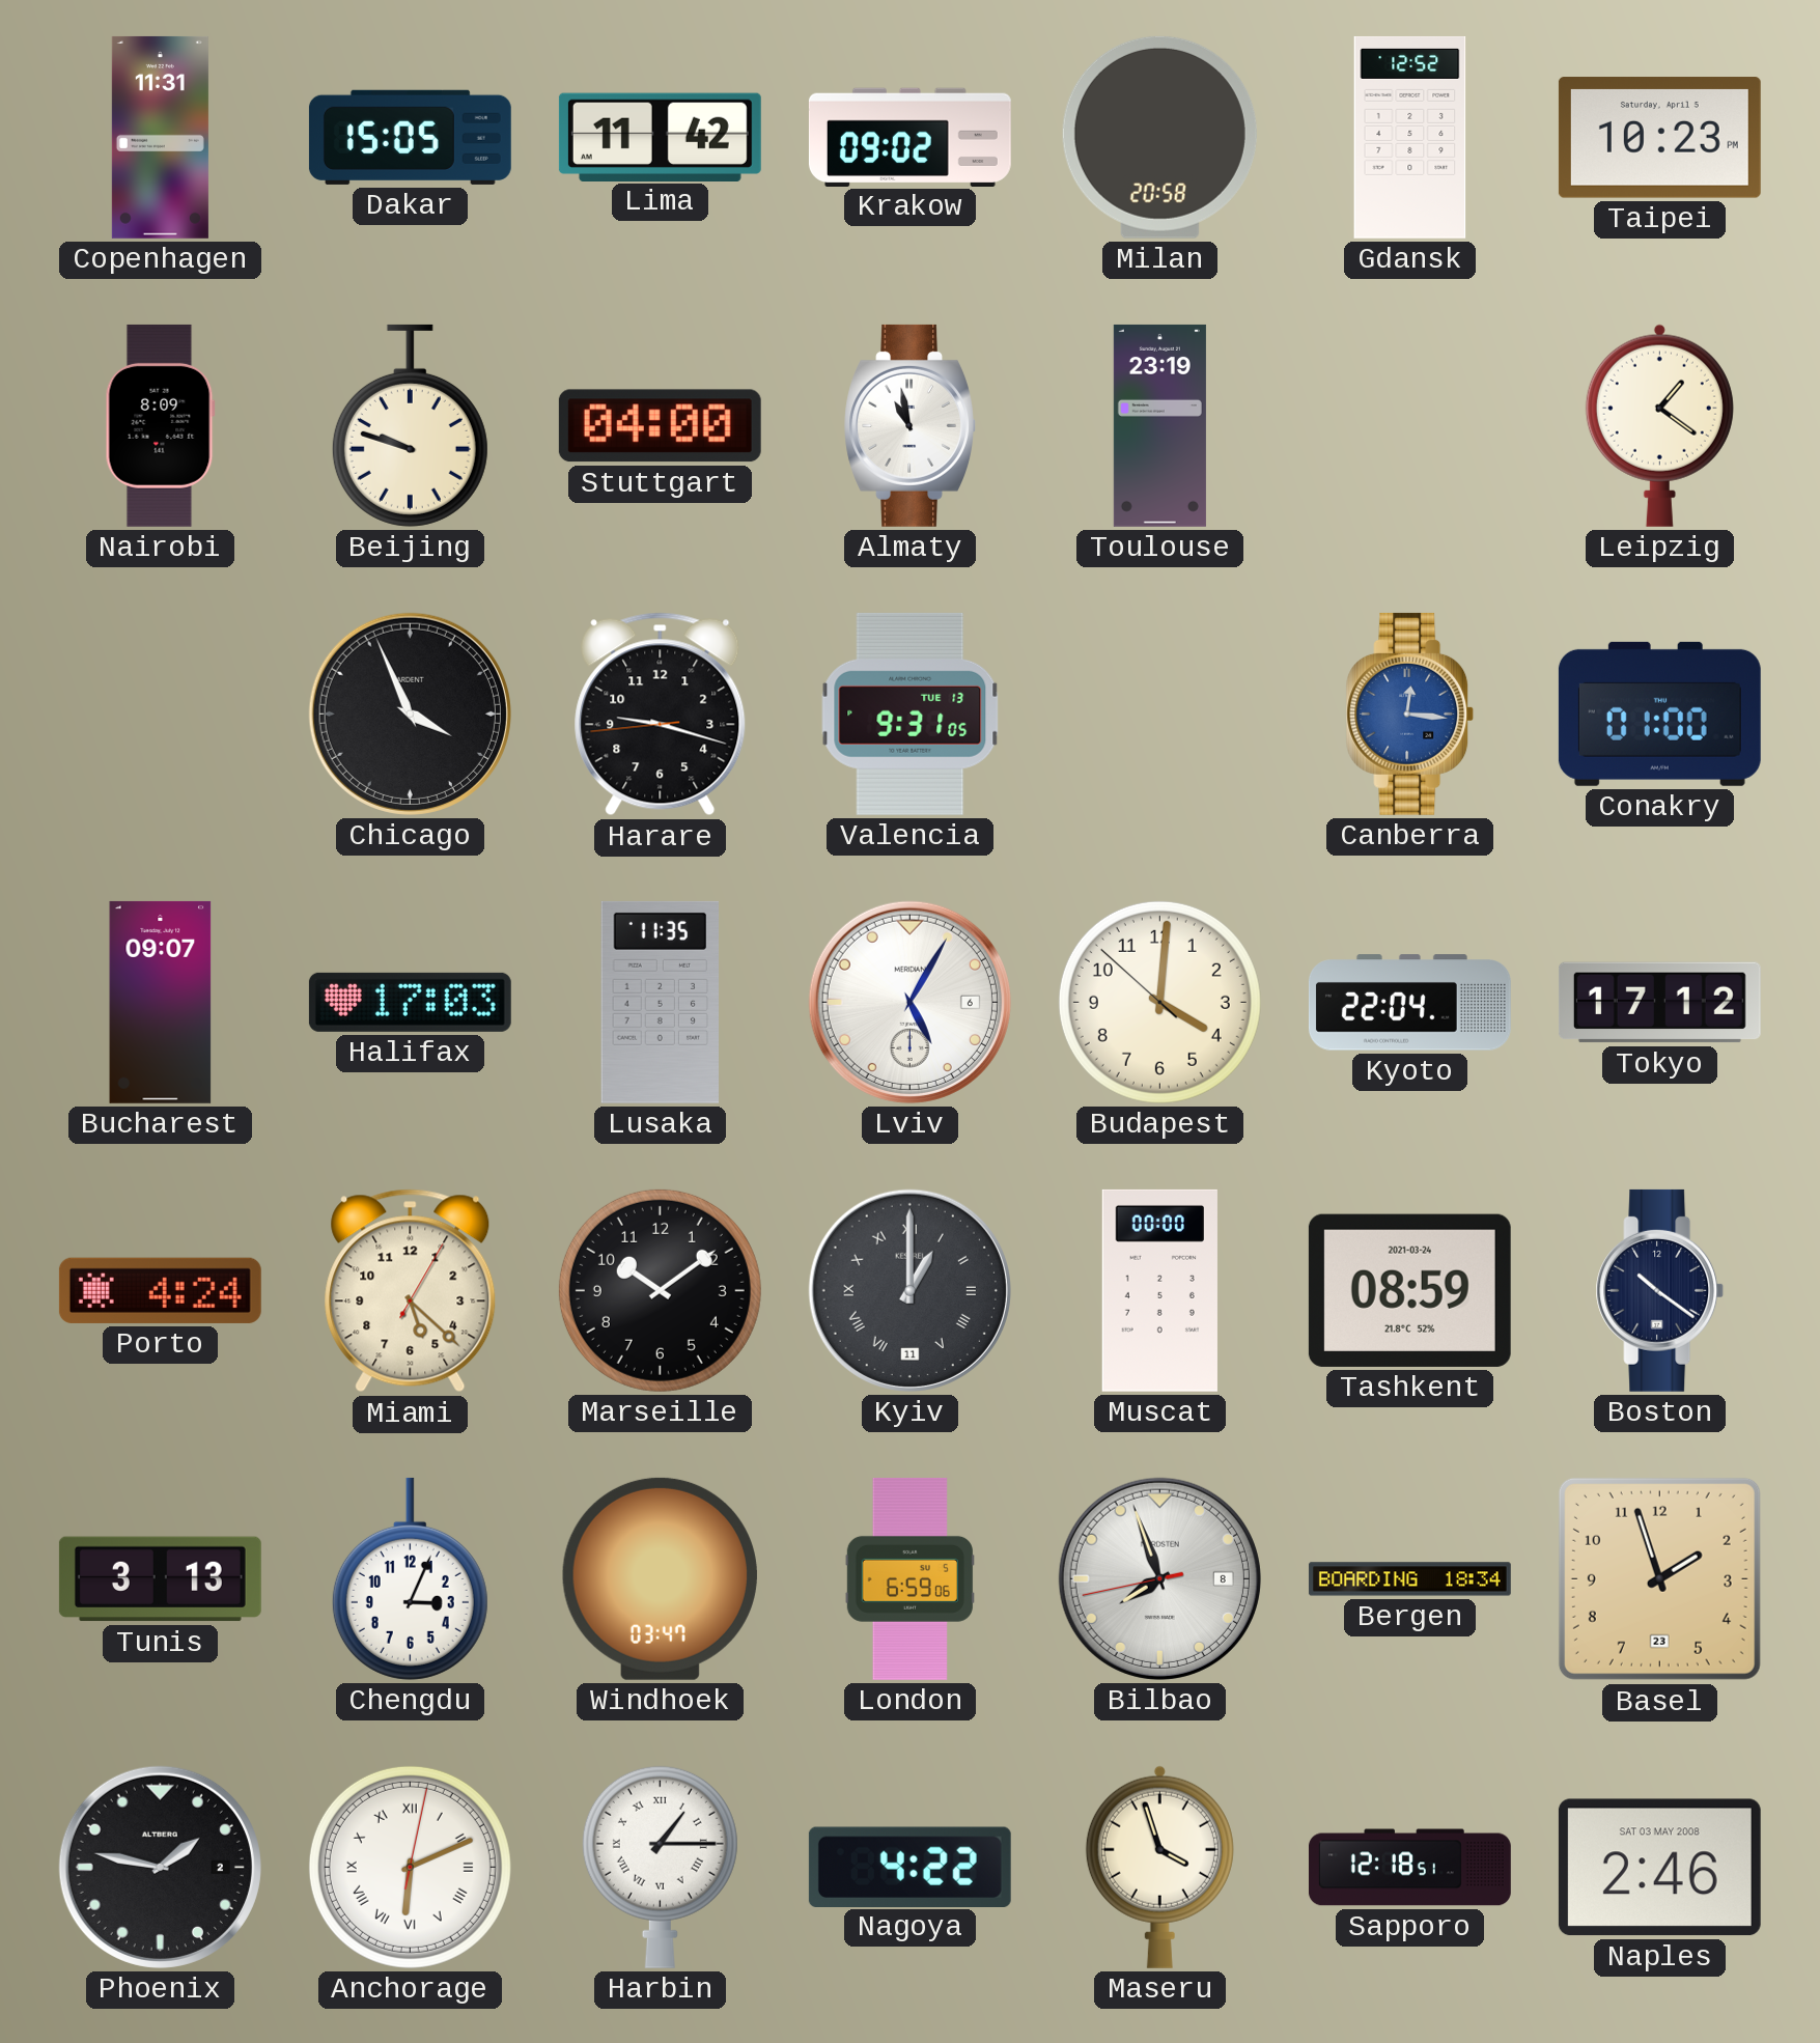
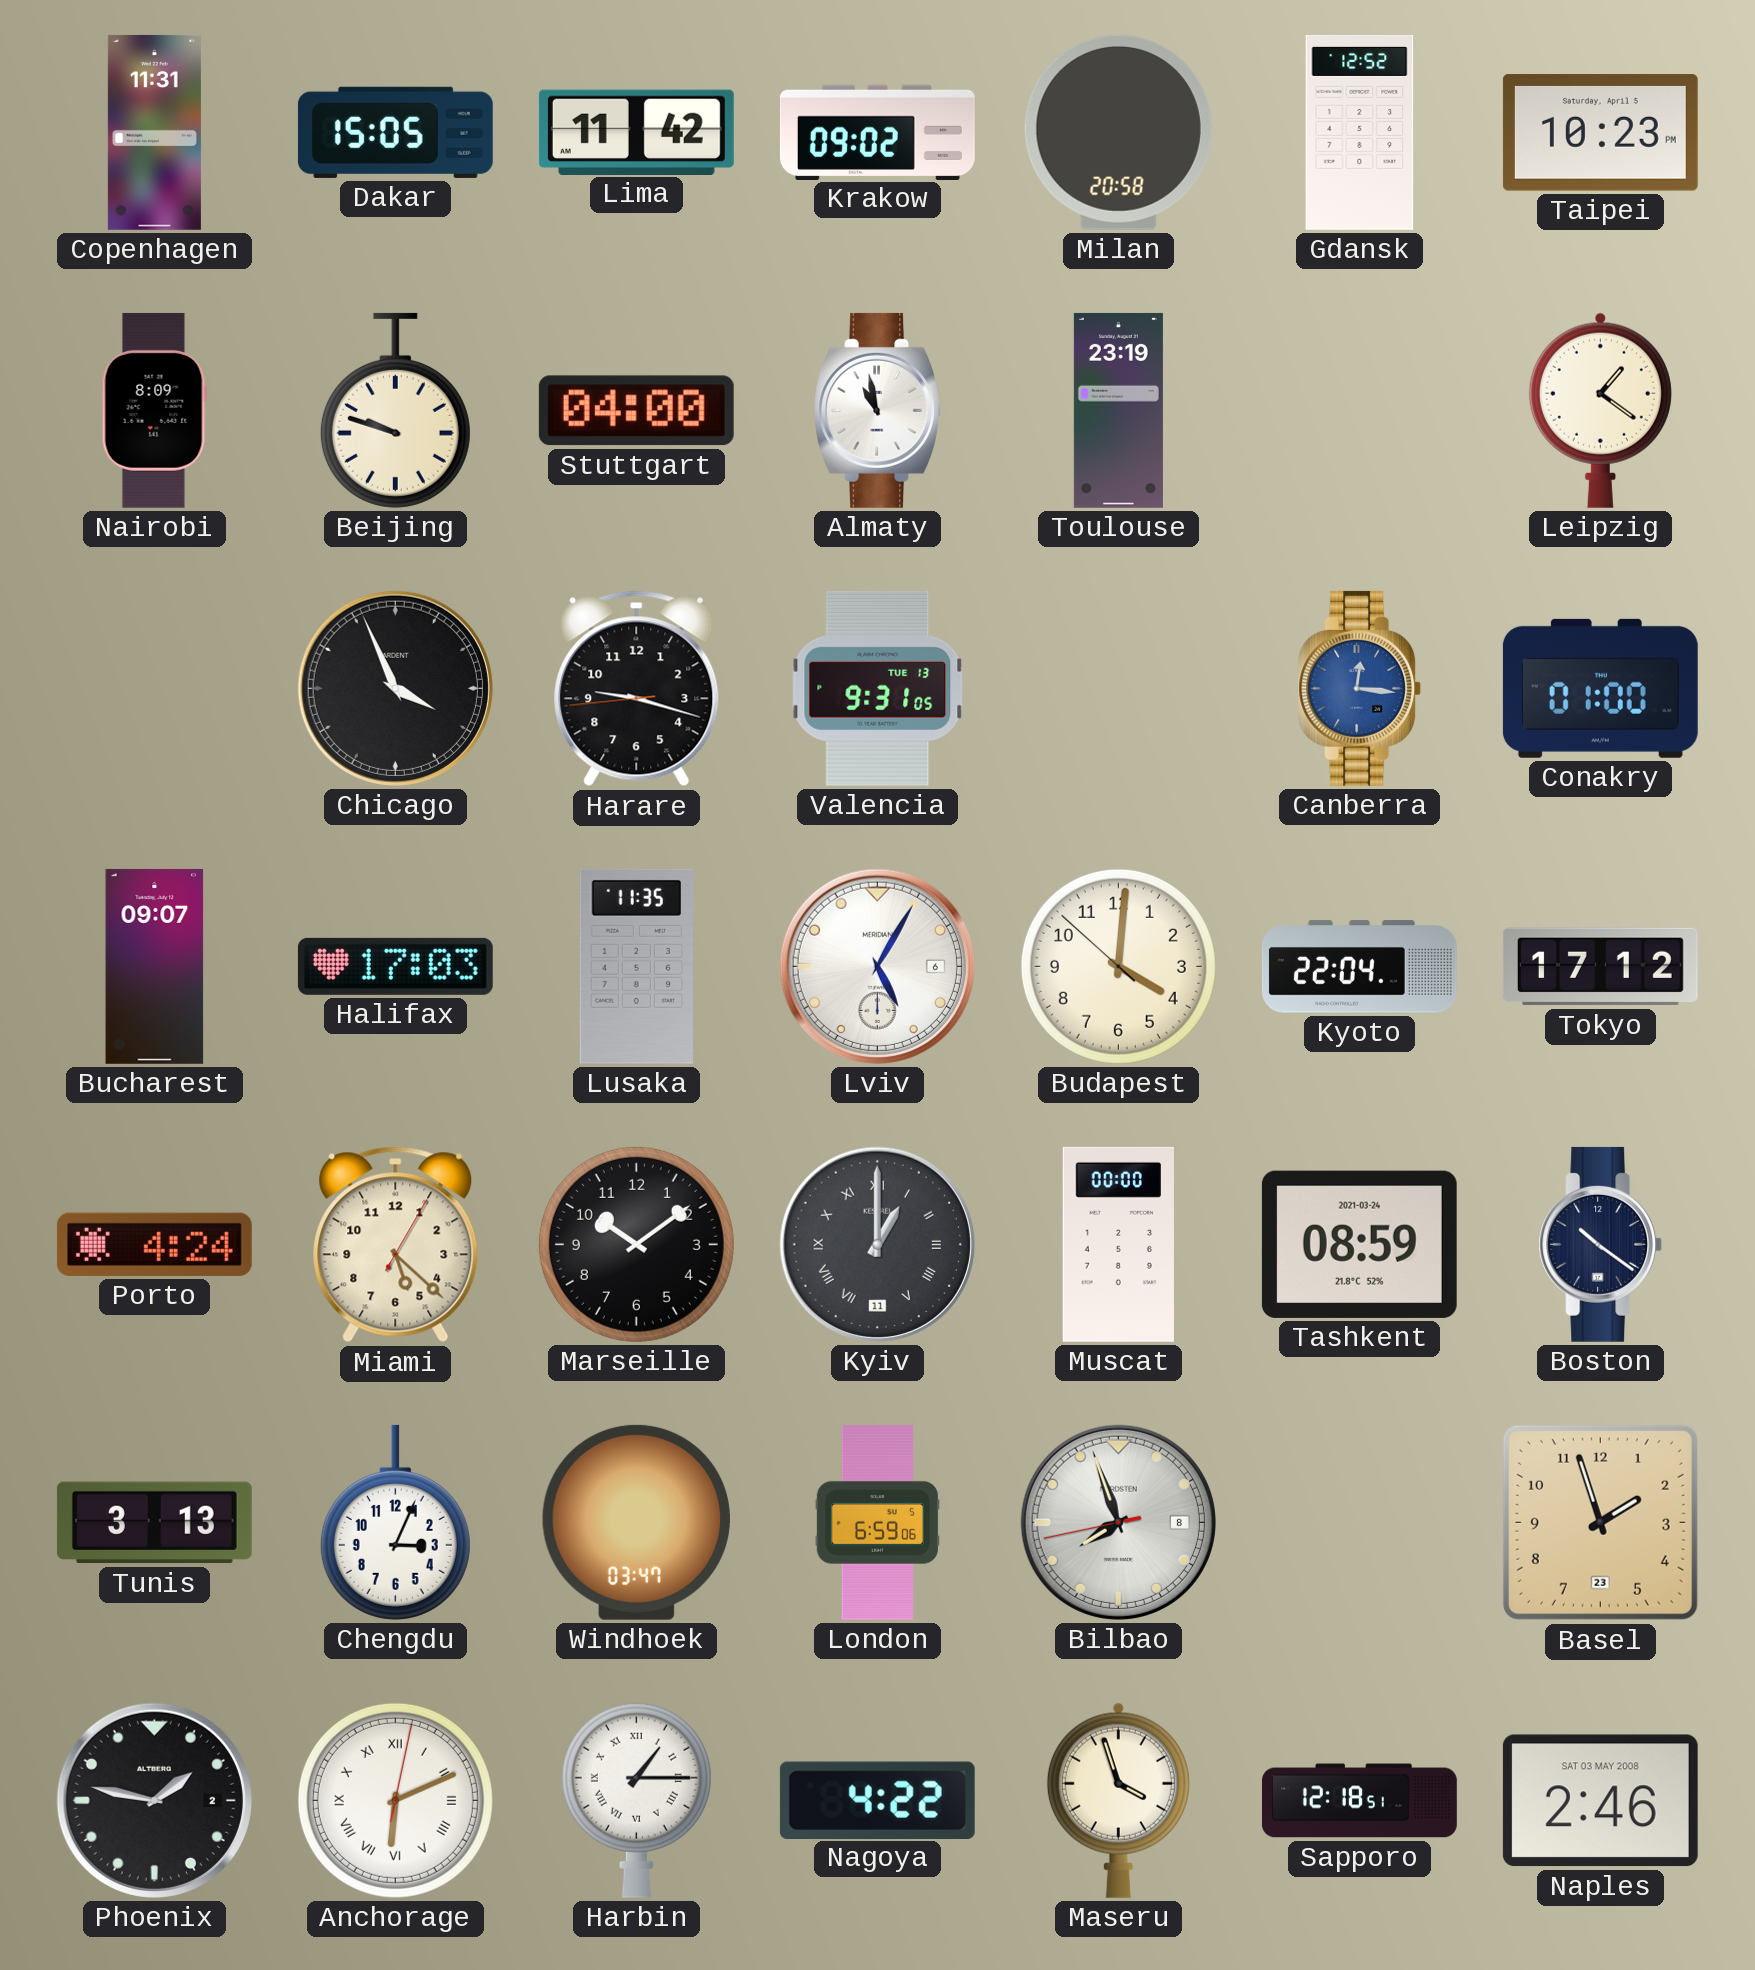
Bergen: 18:34 -> none (1409, 1579)
